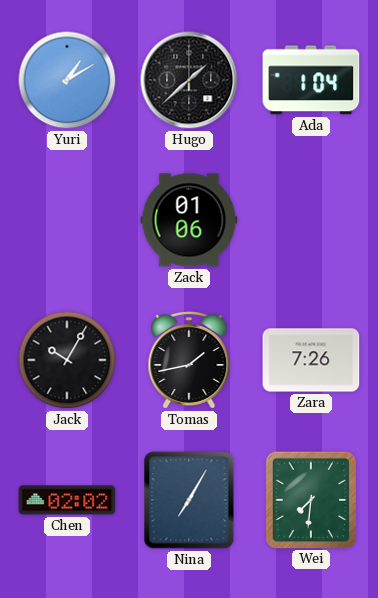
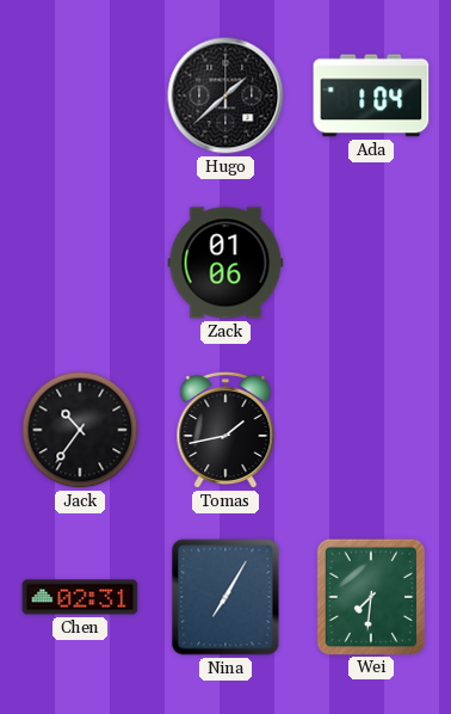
Yuri: 1:10 -> none (67, 80)
Jack: 10:05 -> 10:36 (80, 430)
Zara: 7:26 -> none (311, 360)
Chen: 02:02 -> 02:31 (80, 597)
